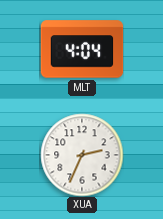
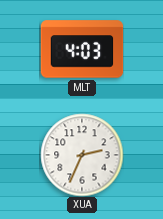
MLT: 4:04 -> 4:03 (82, 49)
